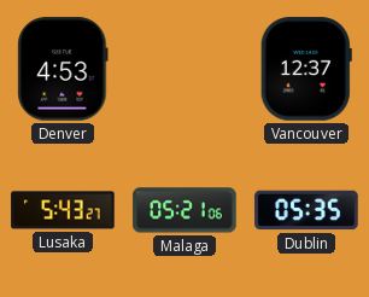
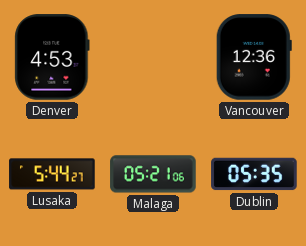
Vancouver: 12:37 -> 12:36 (254, 57)
Lusaka: 5:43 -> 5:44 (52, 174)
